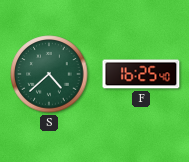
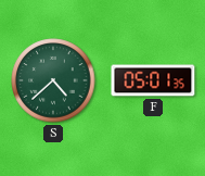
F: 16:25 -> 05:01 (153, 80)
